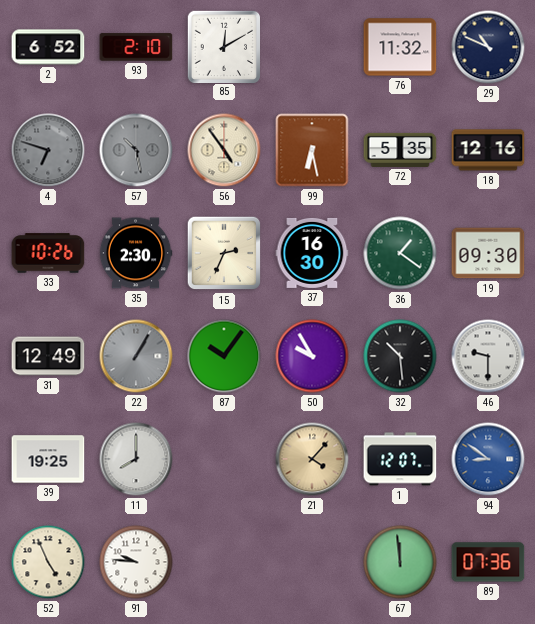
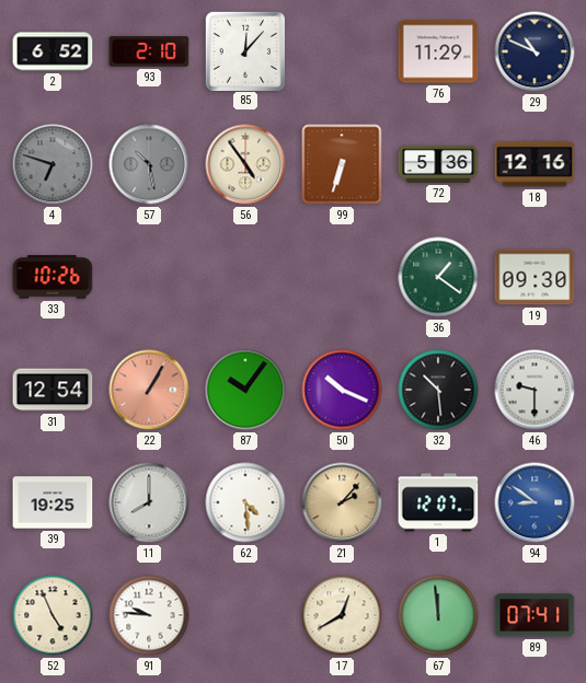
85: 12:10 -> 12:07 (244, 50)
76: 11:32 -> 11:29 (438, 51)
99: 6:28 -> 6:33 (342, 164)
72: 5:35 -> 5:36 (438, 164)
35: 2:30 -> none (136, 253)
15: 2:34 -> none (224, 253)
37: 16:30 -> none (312, 253)
31: 12:49 -> 12:54 (53, 390)
22 dial: grey -> salmon (149, 390)
50: 9:55 -> 10:19 (342, 390)
62: none -> 4:29 (245, 502)
21: 4:07 -> 2:07 (342, 502)
17: none -> 12:40 (342, 615)
89: 07:36 -> 07:41 (535, 615)
